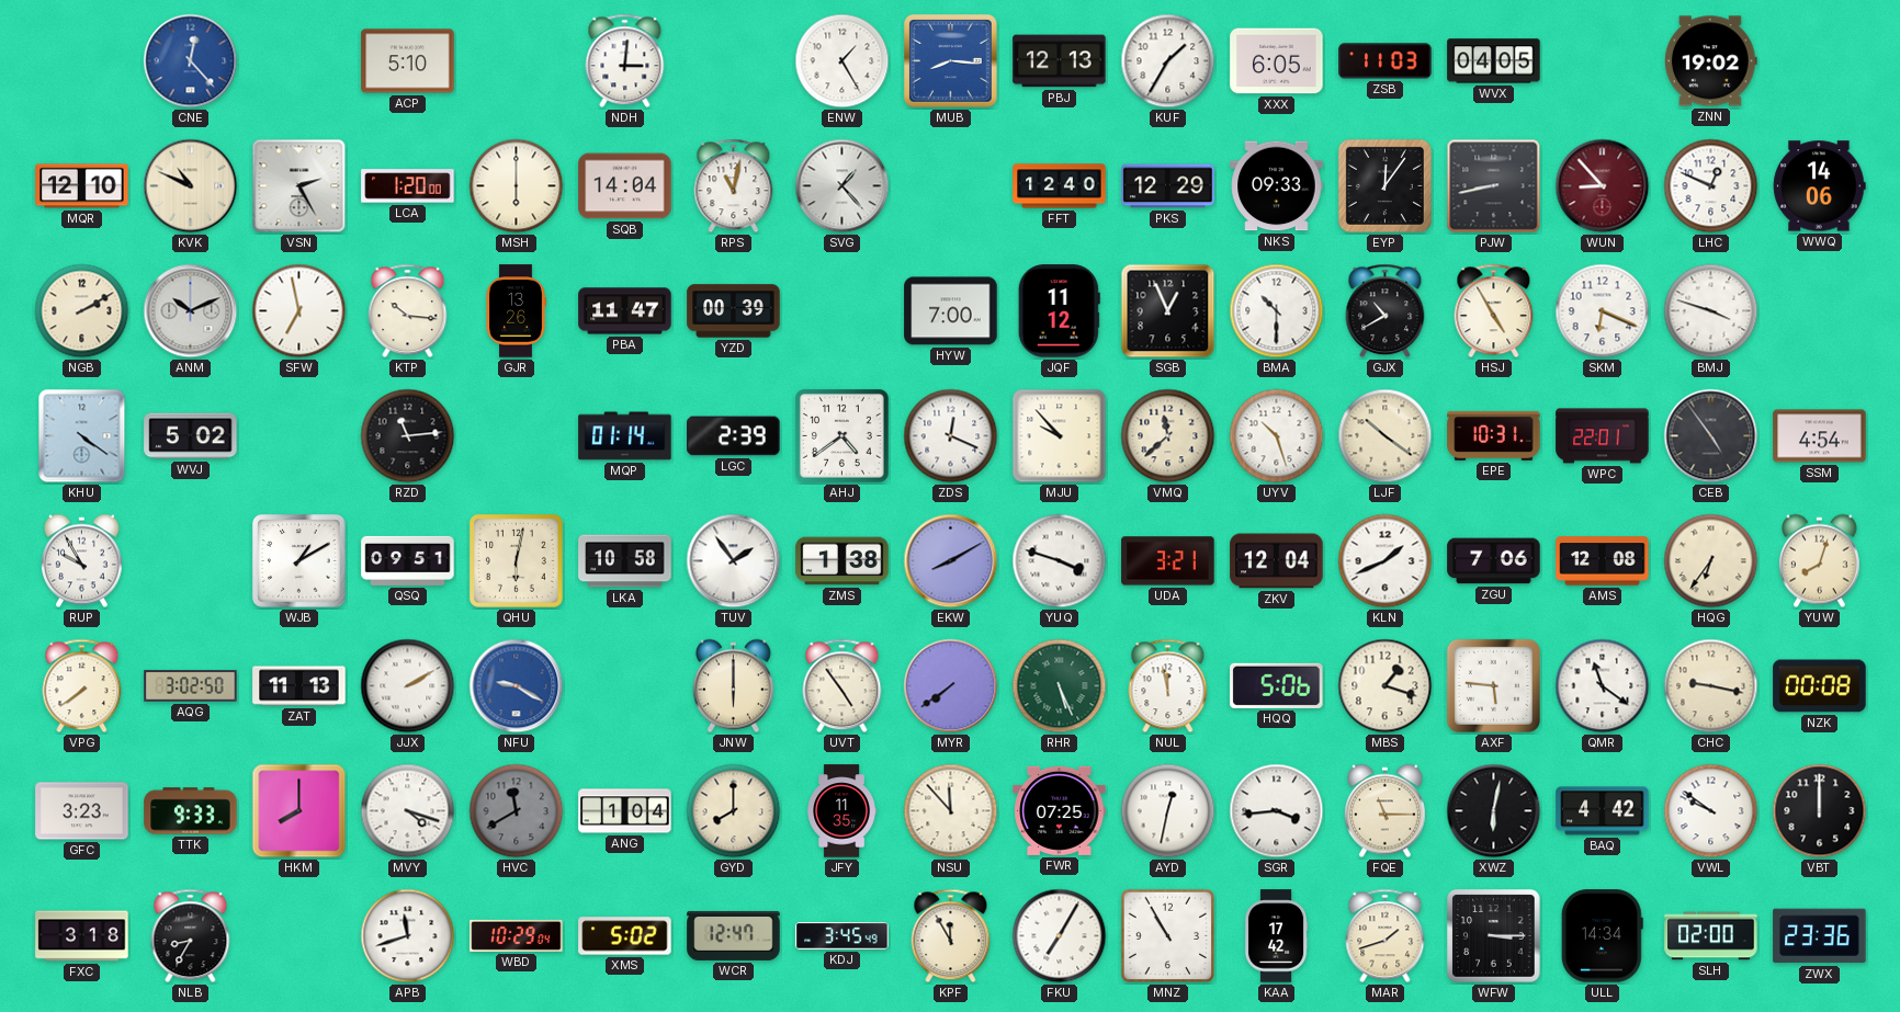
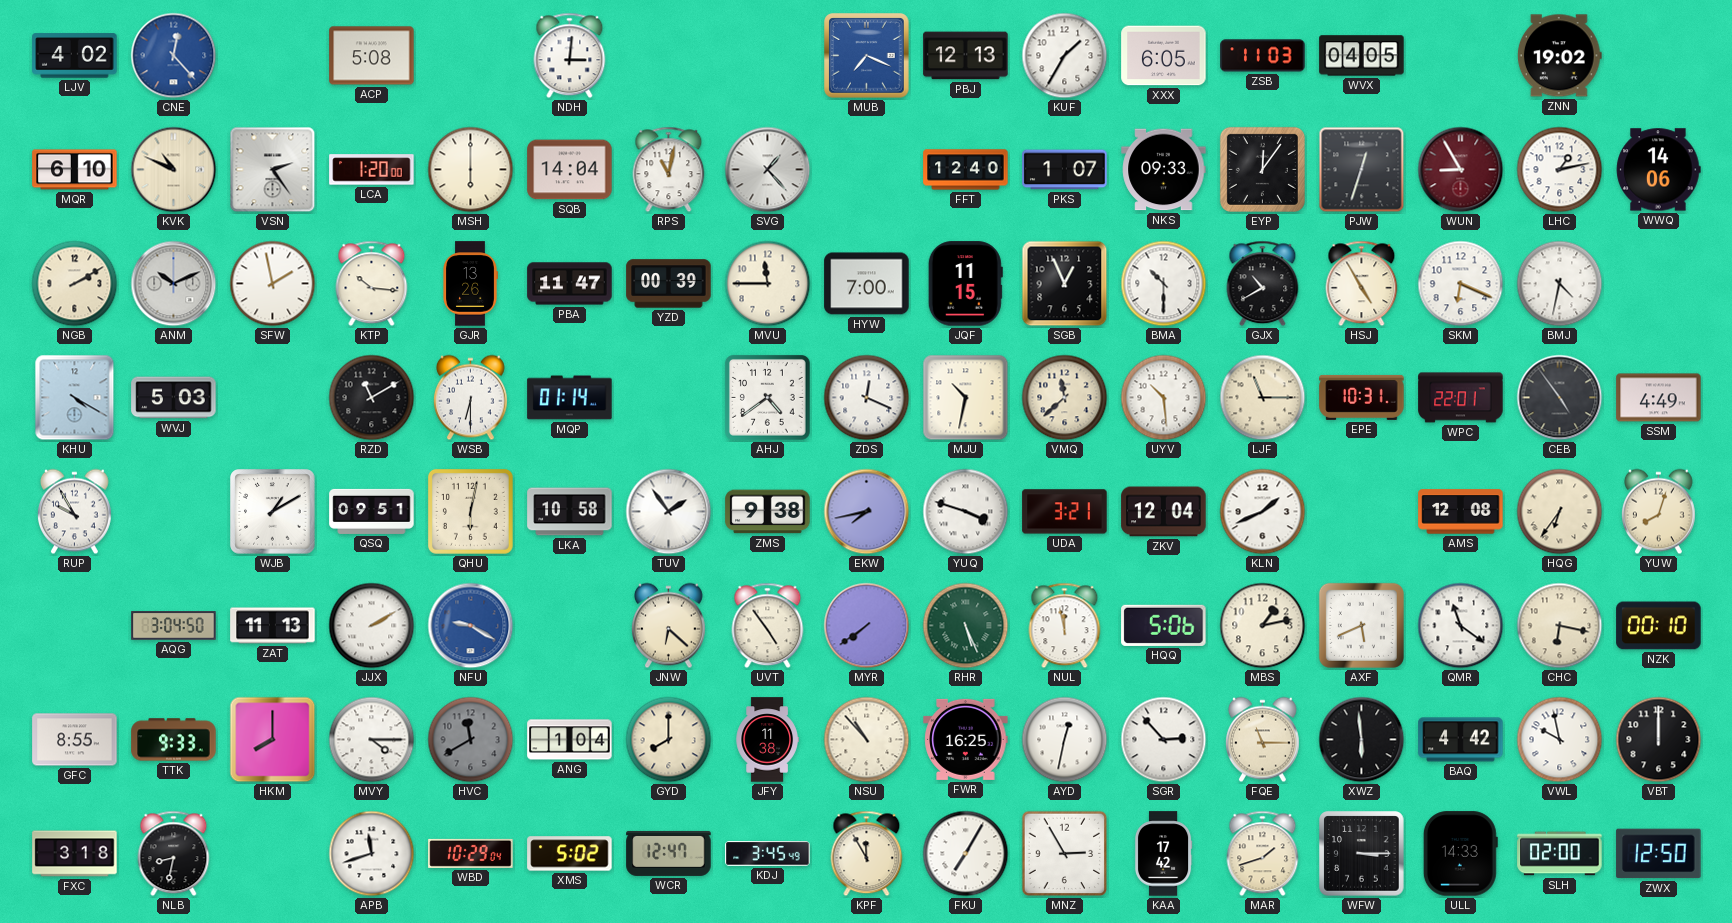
LJV: none -> 4:02 (75, 56)
ACP: 5:10 -> 5:08 (372, 56)
ENW: 1:25 -> none (842, 61)
MUB: 8:16 -> 7:19 (867, 56)
MQR: 12:10 -> 6:10 (75, 170)
VSN: 2:25 -> 2:24 (273, 170)
PKS: 12:29 -> 1:07 (1065, 170)
PJW: 8:43 -> 12:33 (1362, 170)
WUN: 8:53 -> 8:55 (1461, 170)
LHC: 12:49 -> 1:13 (1560, 170)
SFW: 6:58 -> 1:58 (273, 284)
MVU: none -> 11:45 (768, 284)
JQF: 11:12 -> 11:15 (965, 284)
BMJ: 3:48 -> 4:32 (1560, 284)
KHU: 4:21 -> 4:20 (75, 398)
WVJ: 5:02 -> 5:03 (174, 398)
RZD: 11:14 -> 11:10 (372, 398)
WSB: none -> 6:30 (470, 398)
LGC: 2:39 -> none (734, 436)
MJU: 9:53 -> 10:32 (966, 398)
UYV: 10:27 -> 10:29 (1164, 398)
LJF: 10:21 -> 11:15 (1263, 398)
SSM: 4:54 -> 4:49 (1659, 398)
ZMS: 1:38 -> 9:38 (768, 512)
EKW: 8:10 -> 7:43 (867, 512)
ZGU: 7:06 -> none (1494, 561)
VPG: 7:39 -> none (82, 686)
AQG: 3:02 -> 3:04 (174, 626)
JNW: 6:00 -> 6:22 (668, 626)
MBS: 1:18 -> 1:13 (1263, 626)
AXF: 5:46 -> 5:41 (1361, 625)
CHC: 9:17 -> 6:17 (1560, 626)
NZK: 00:08 -> 00:10 (1659, 626)
GFC: 3:23 -> 8:55 (75, 740)
MVY: 4:18 -> 4:15 (372, 740)
JFY: 11:35 -> 11:38 (767, 740)
NSU: 11:53 -> 10:53 (867, 740)
FWR: 07:25 -> 16:25 (966, 739)
SGR: 3:44 -> 2:53 (1164, 740)
XWZ: 6:02 -> 5:59 (1362, 740)
VWL: 9:51 -> 9:58 (1560, 740)
NLB: 8:35 -> 8:32 (174, 854)
MNZ: 10:55 -> 2:55 (1065, 854)
ULL: 14:34 -> 14:33 (1460, 854)
ZWX: 23:36 -> 12:50 (1659, 854)
